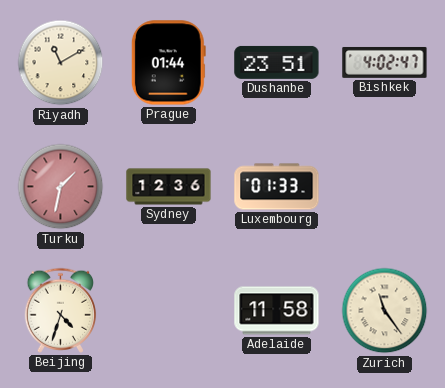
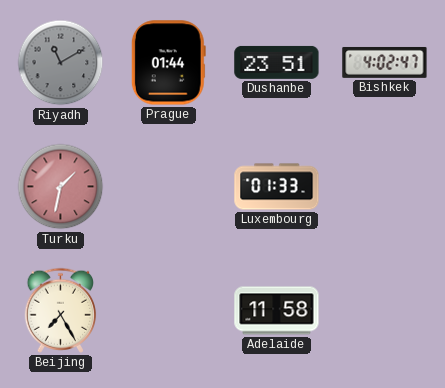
Riyadh dial: cream -> grey (61, 63)
Sydney: 12:36 -> none (169, 187)
Beijing: 4:33 -> 7:25 (61, 310)
Zurich: 11:24 -> none (385, 311)
